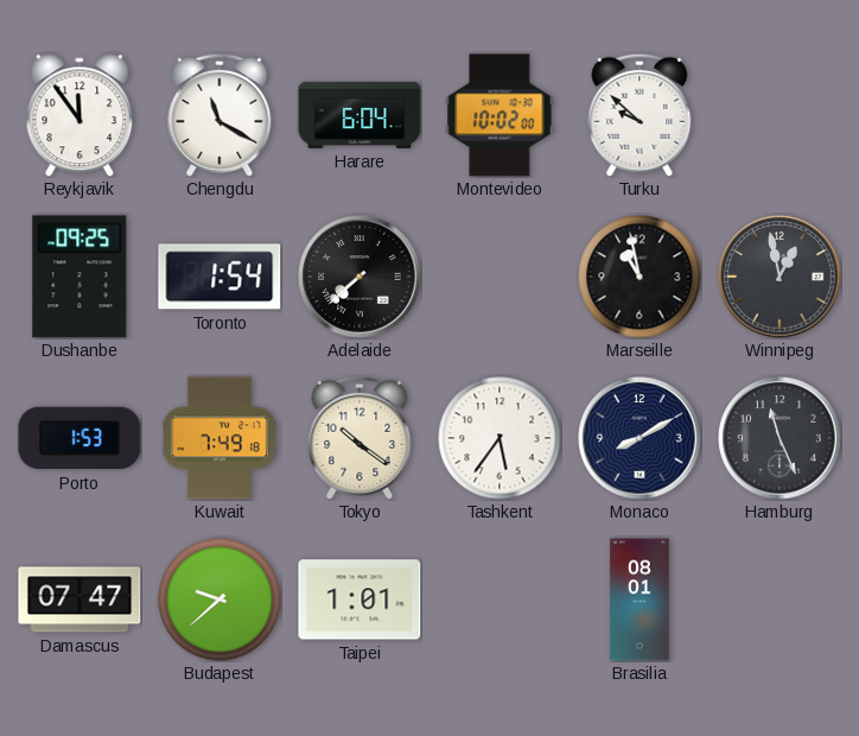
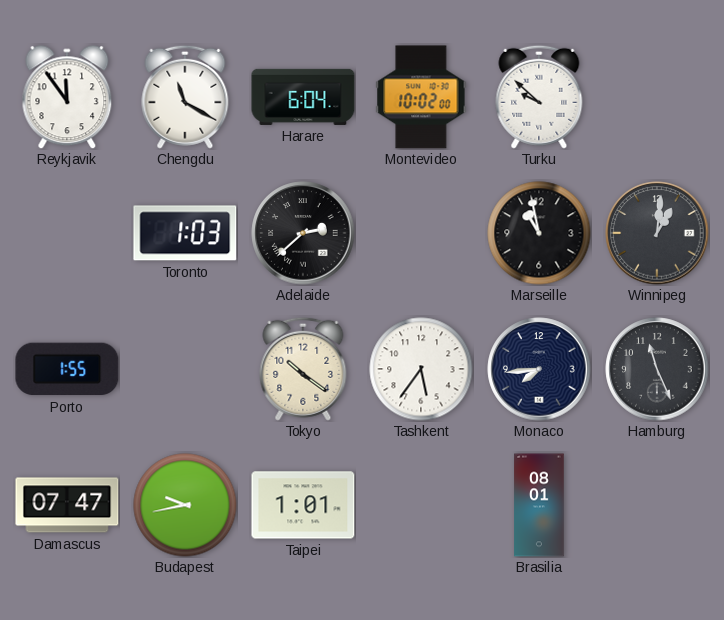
Dushanbe: 09:25 -> none (79, 277)
Toronto: 1:54 -> 1:03 (185, 233)
Adelaide: 7:38 -> 2:38 (303, 233)
Winnipeg: 12:58 -> 1:01 (657, 233)
Porto: 1:53 -> 1:55 (67, 369)
Kuwait: 7:49 -> none (219, 438)
Monaco: 8:10 -> 7:44 (539, 369)
Budapest: 9:38 -> 9:43 (185, 505)
